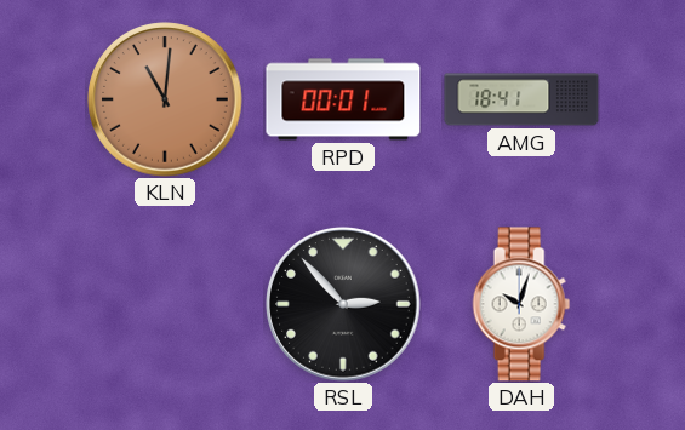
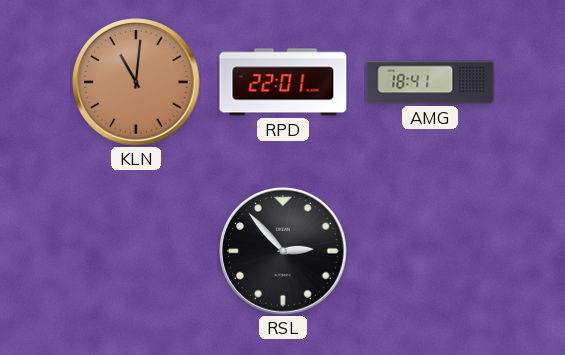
RPD: 00:01 -> 22:01 (283, 82)
DAH: 10:03 -> none (521, 304)
